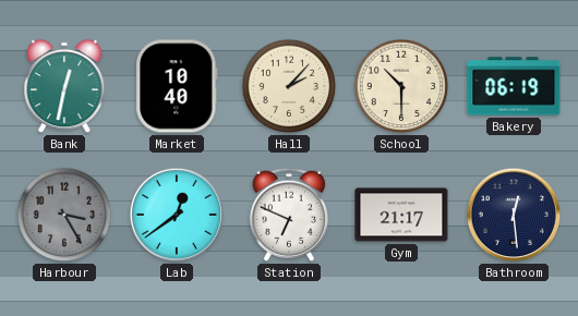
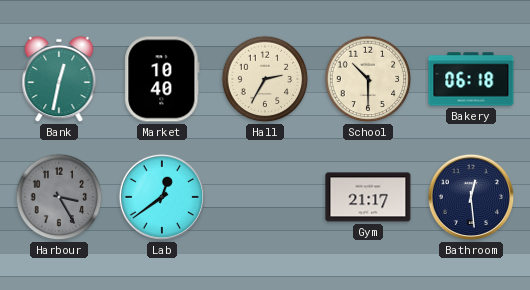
Hall: 2:07 -> 2:35 (265, 79)
Bakery: 06:19 -> 06:18 (471, 79)
Station: 6:49 -> none (288, 215)
